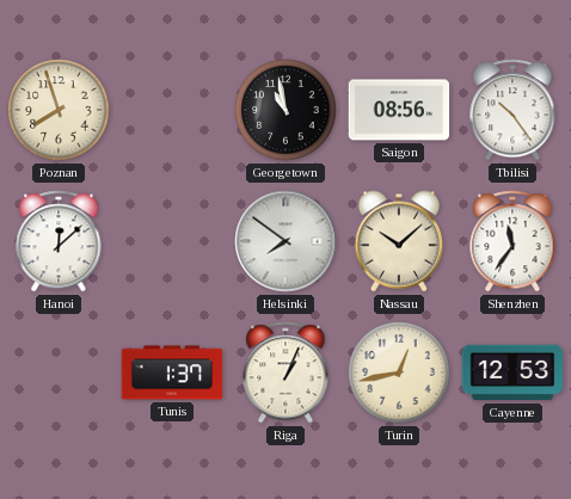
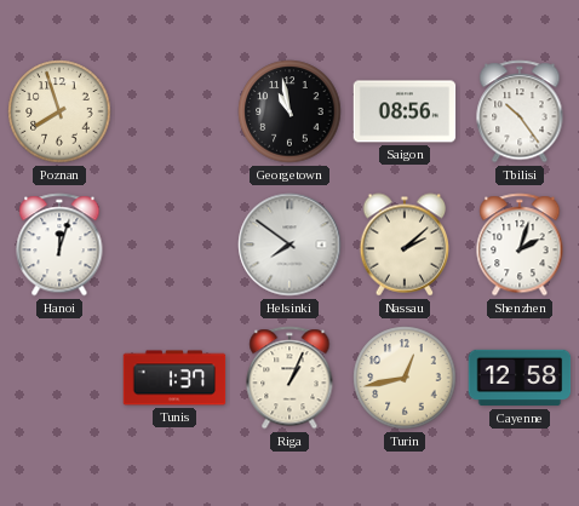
Hanoi: 12:08 -> 12:03 (59, 245)
Nassau: 10:08 -> 2:08 (405, 245)
Shenzhen: 11:36 -> 2:03 (520, 245)
Cayenne: 12:53 -> 12:58 (520, 378)
